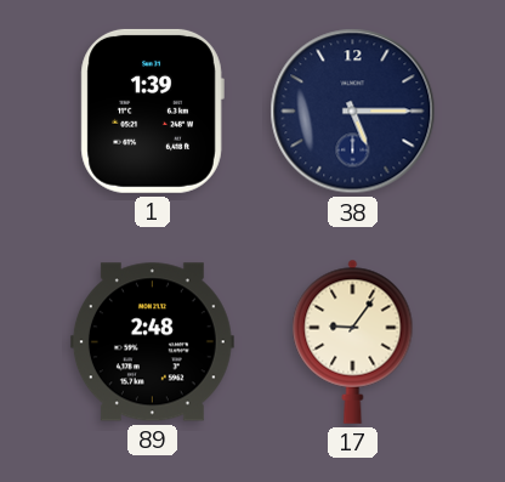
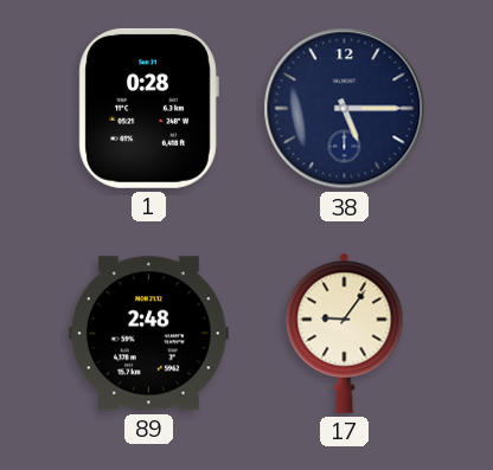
1: 1:39 -> 0:28 (148, 108)
